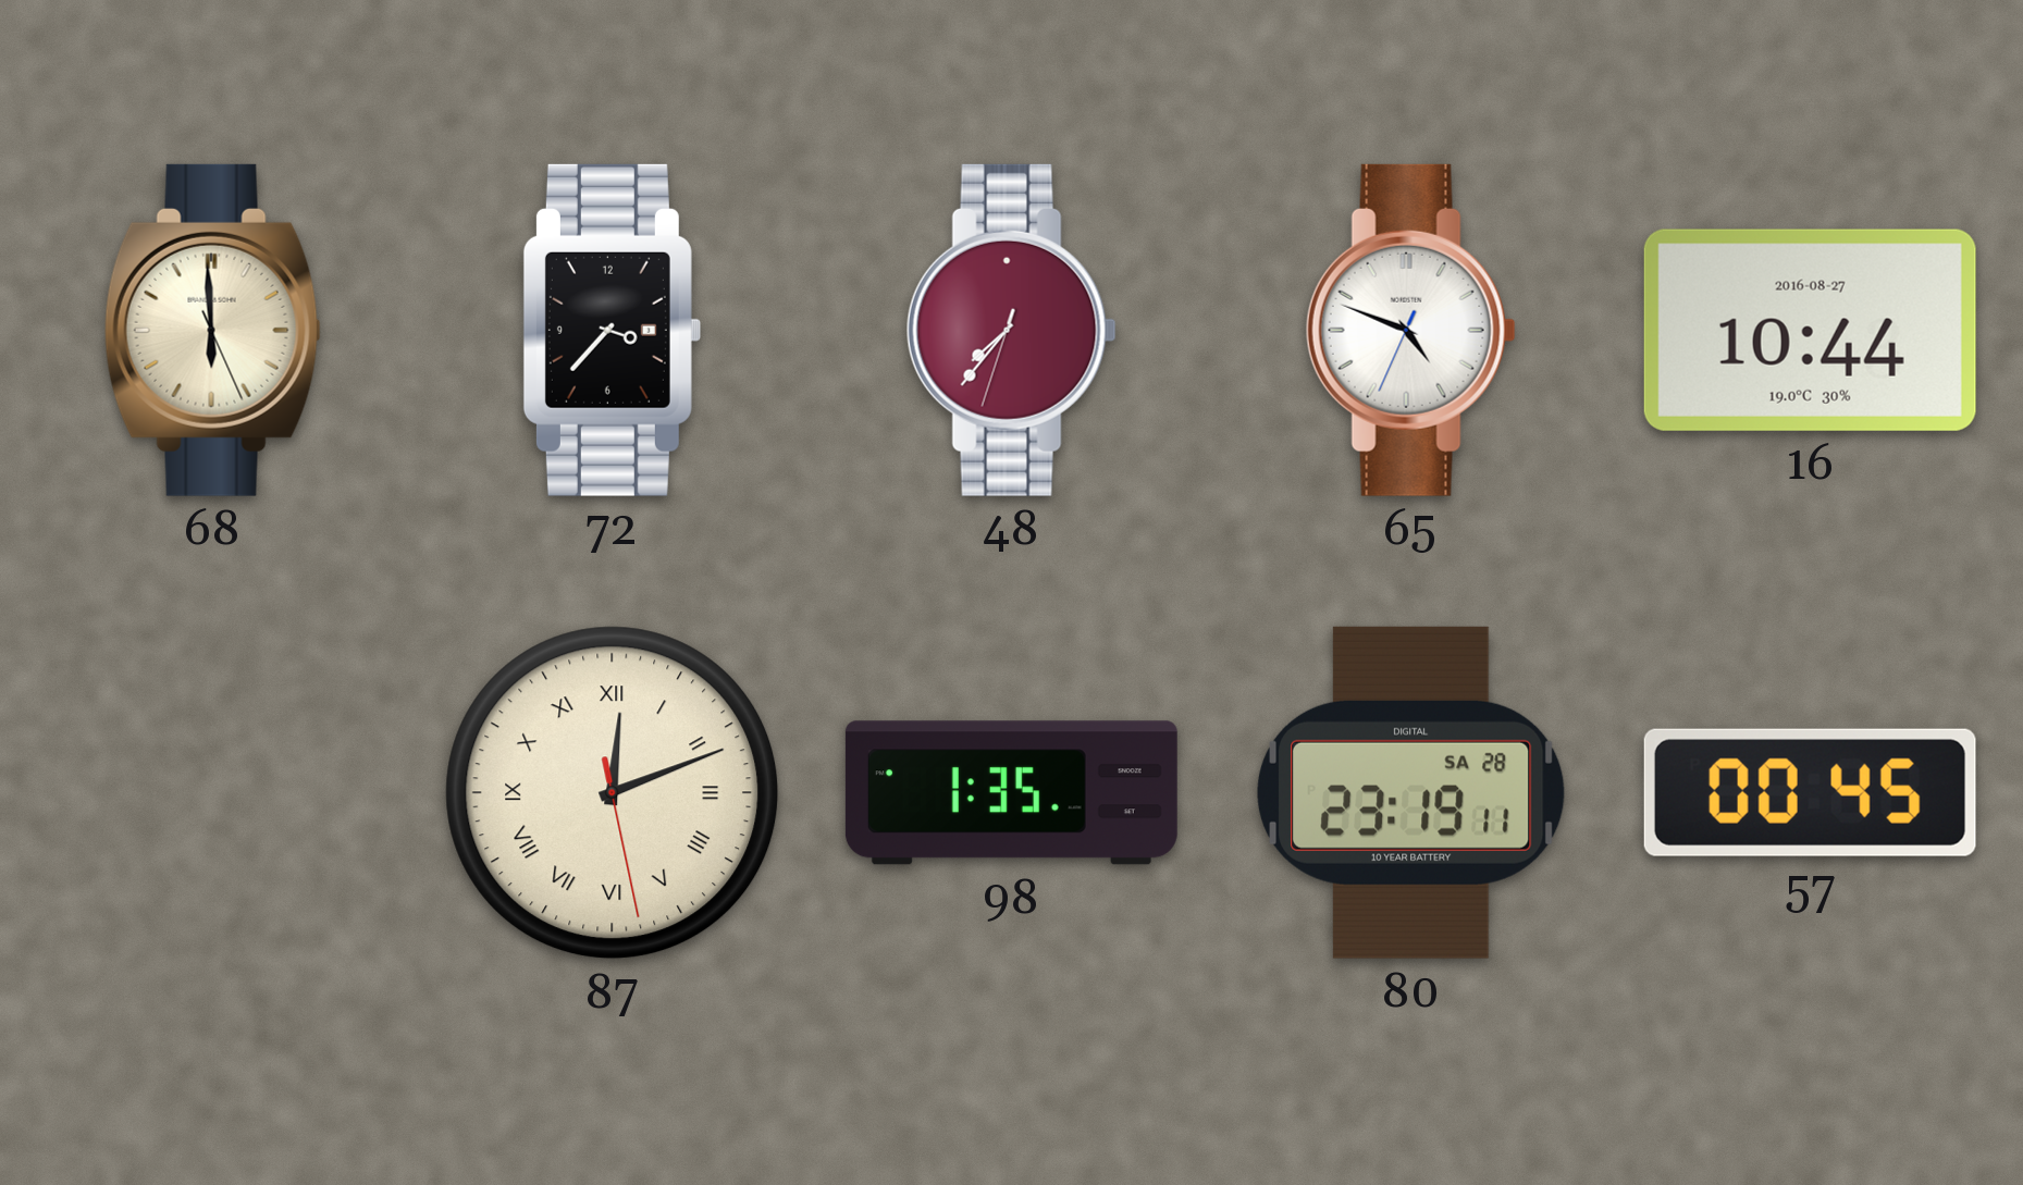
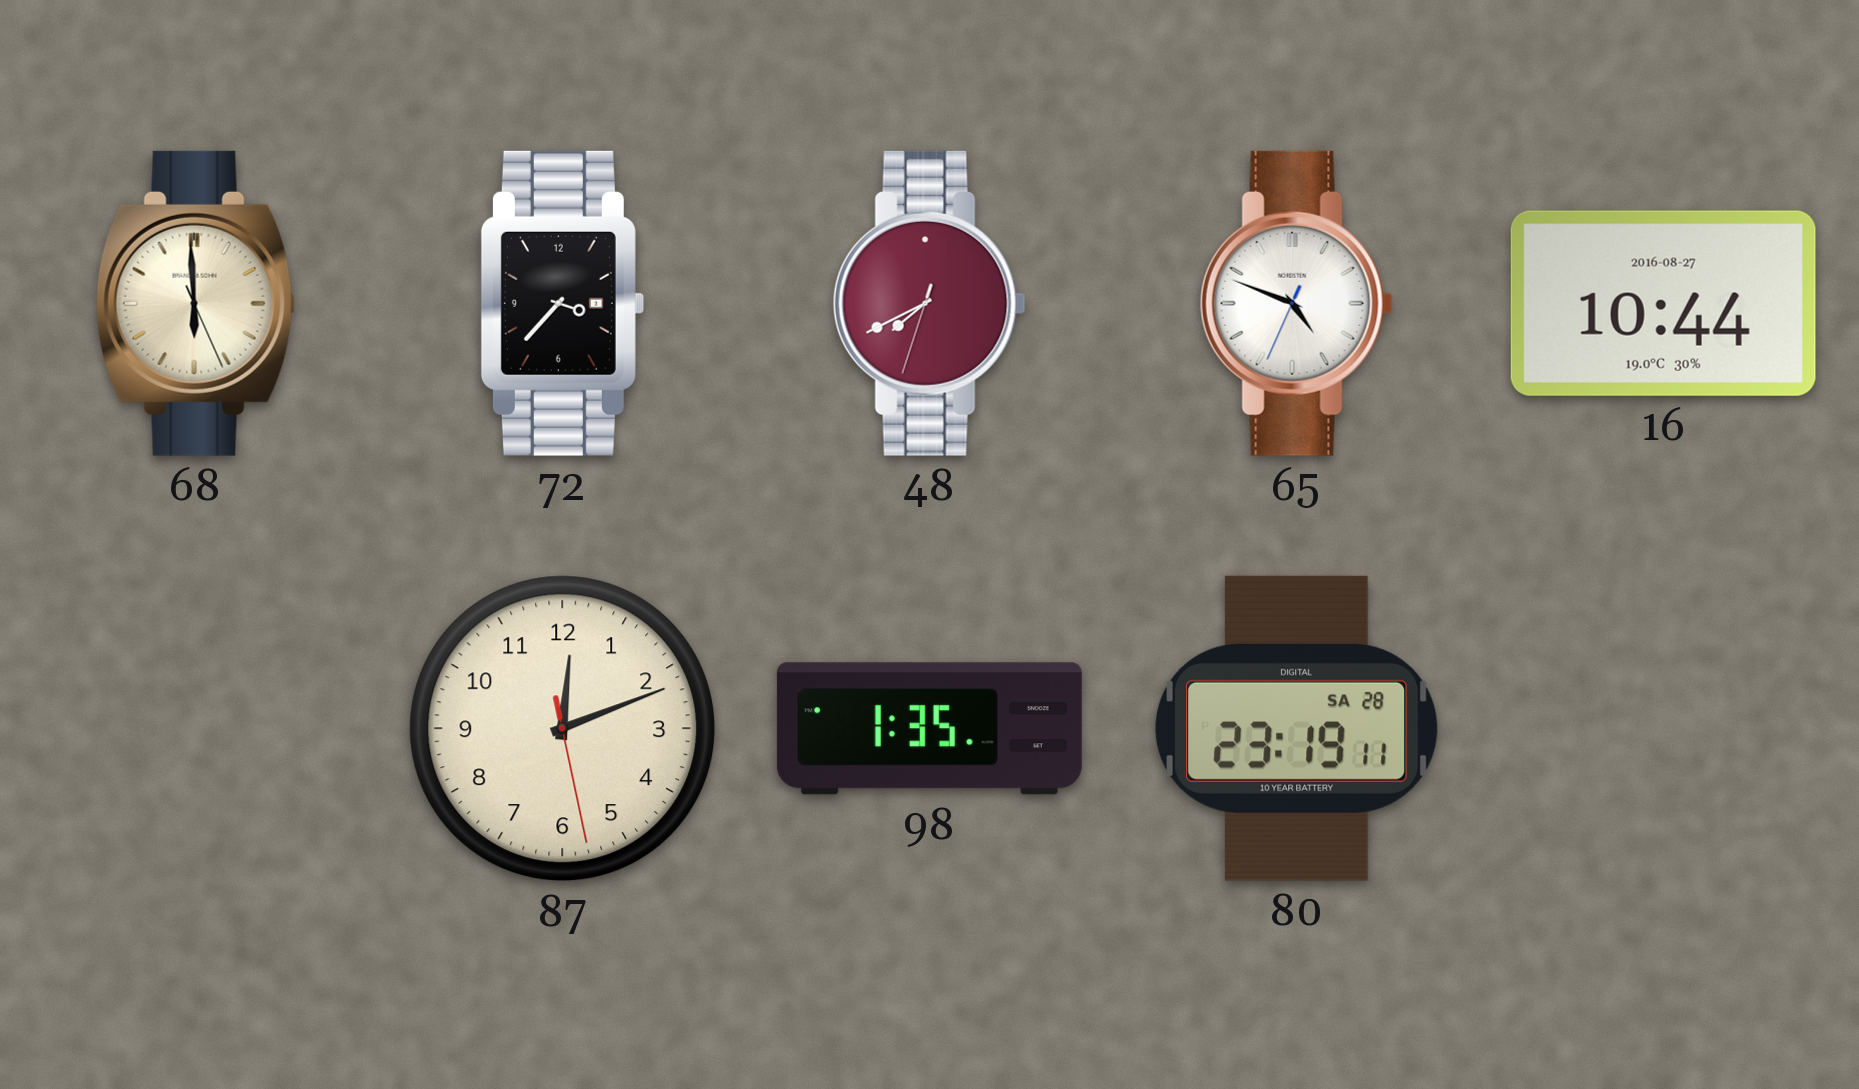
48: 7:36 -> 7:40 (929, 303)
87 numerals: Roman -> Arabic (563, 729)
57: 00:45 -> none (1810, 792)
